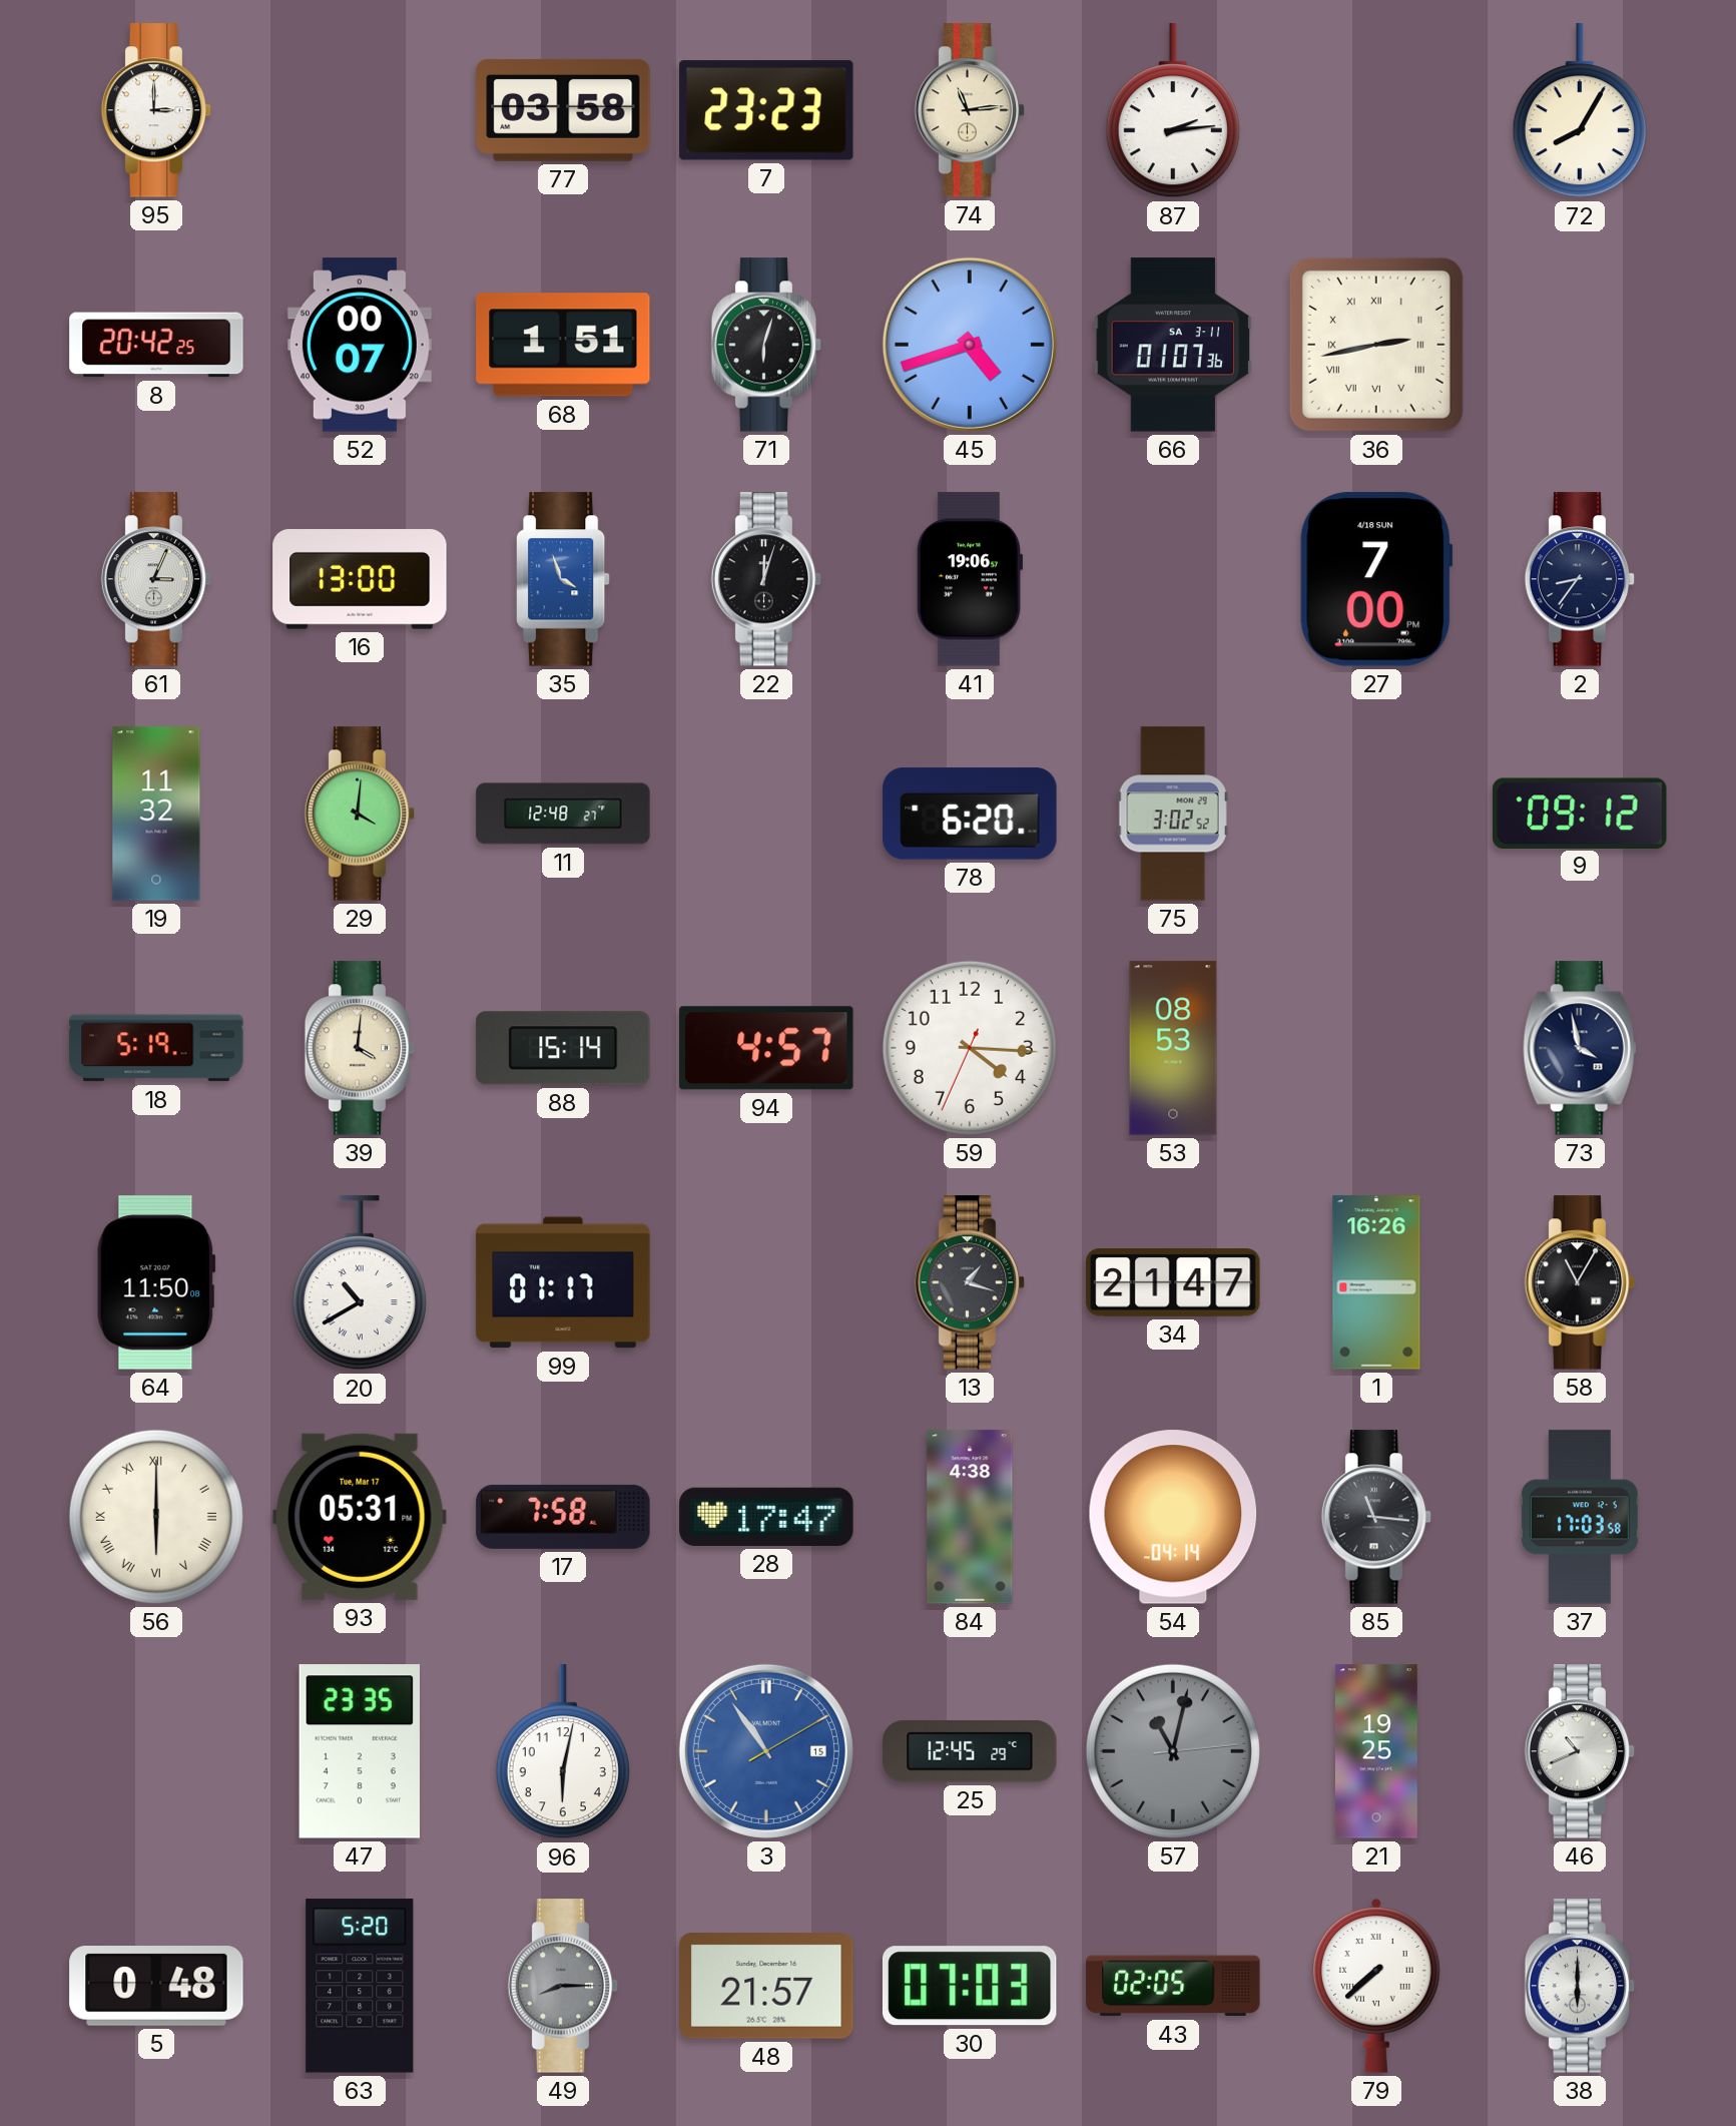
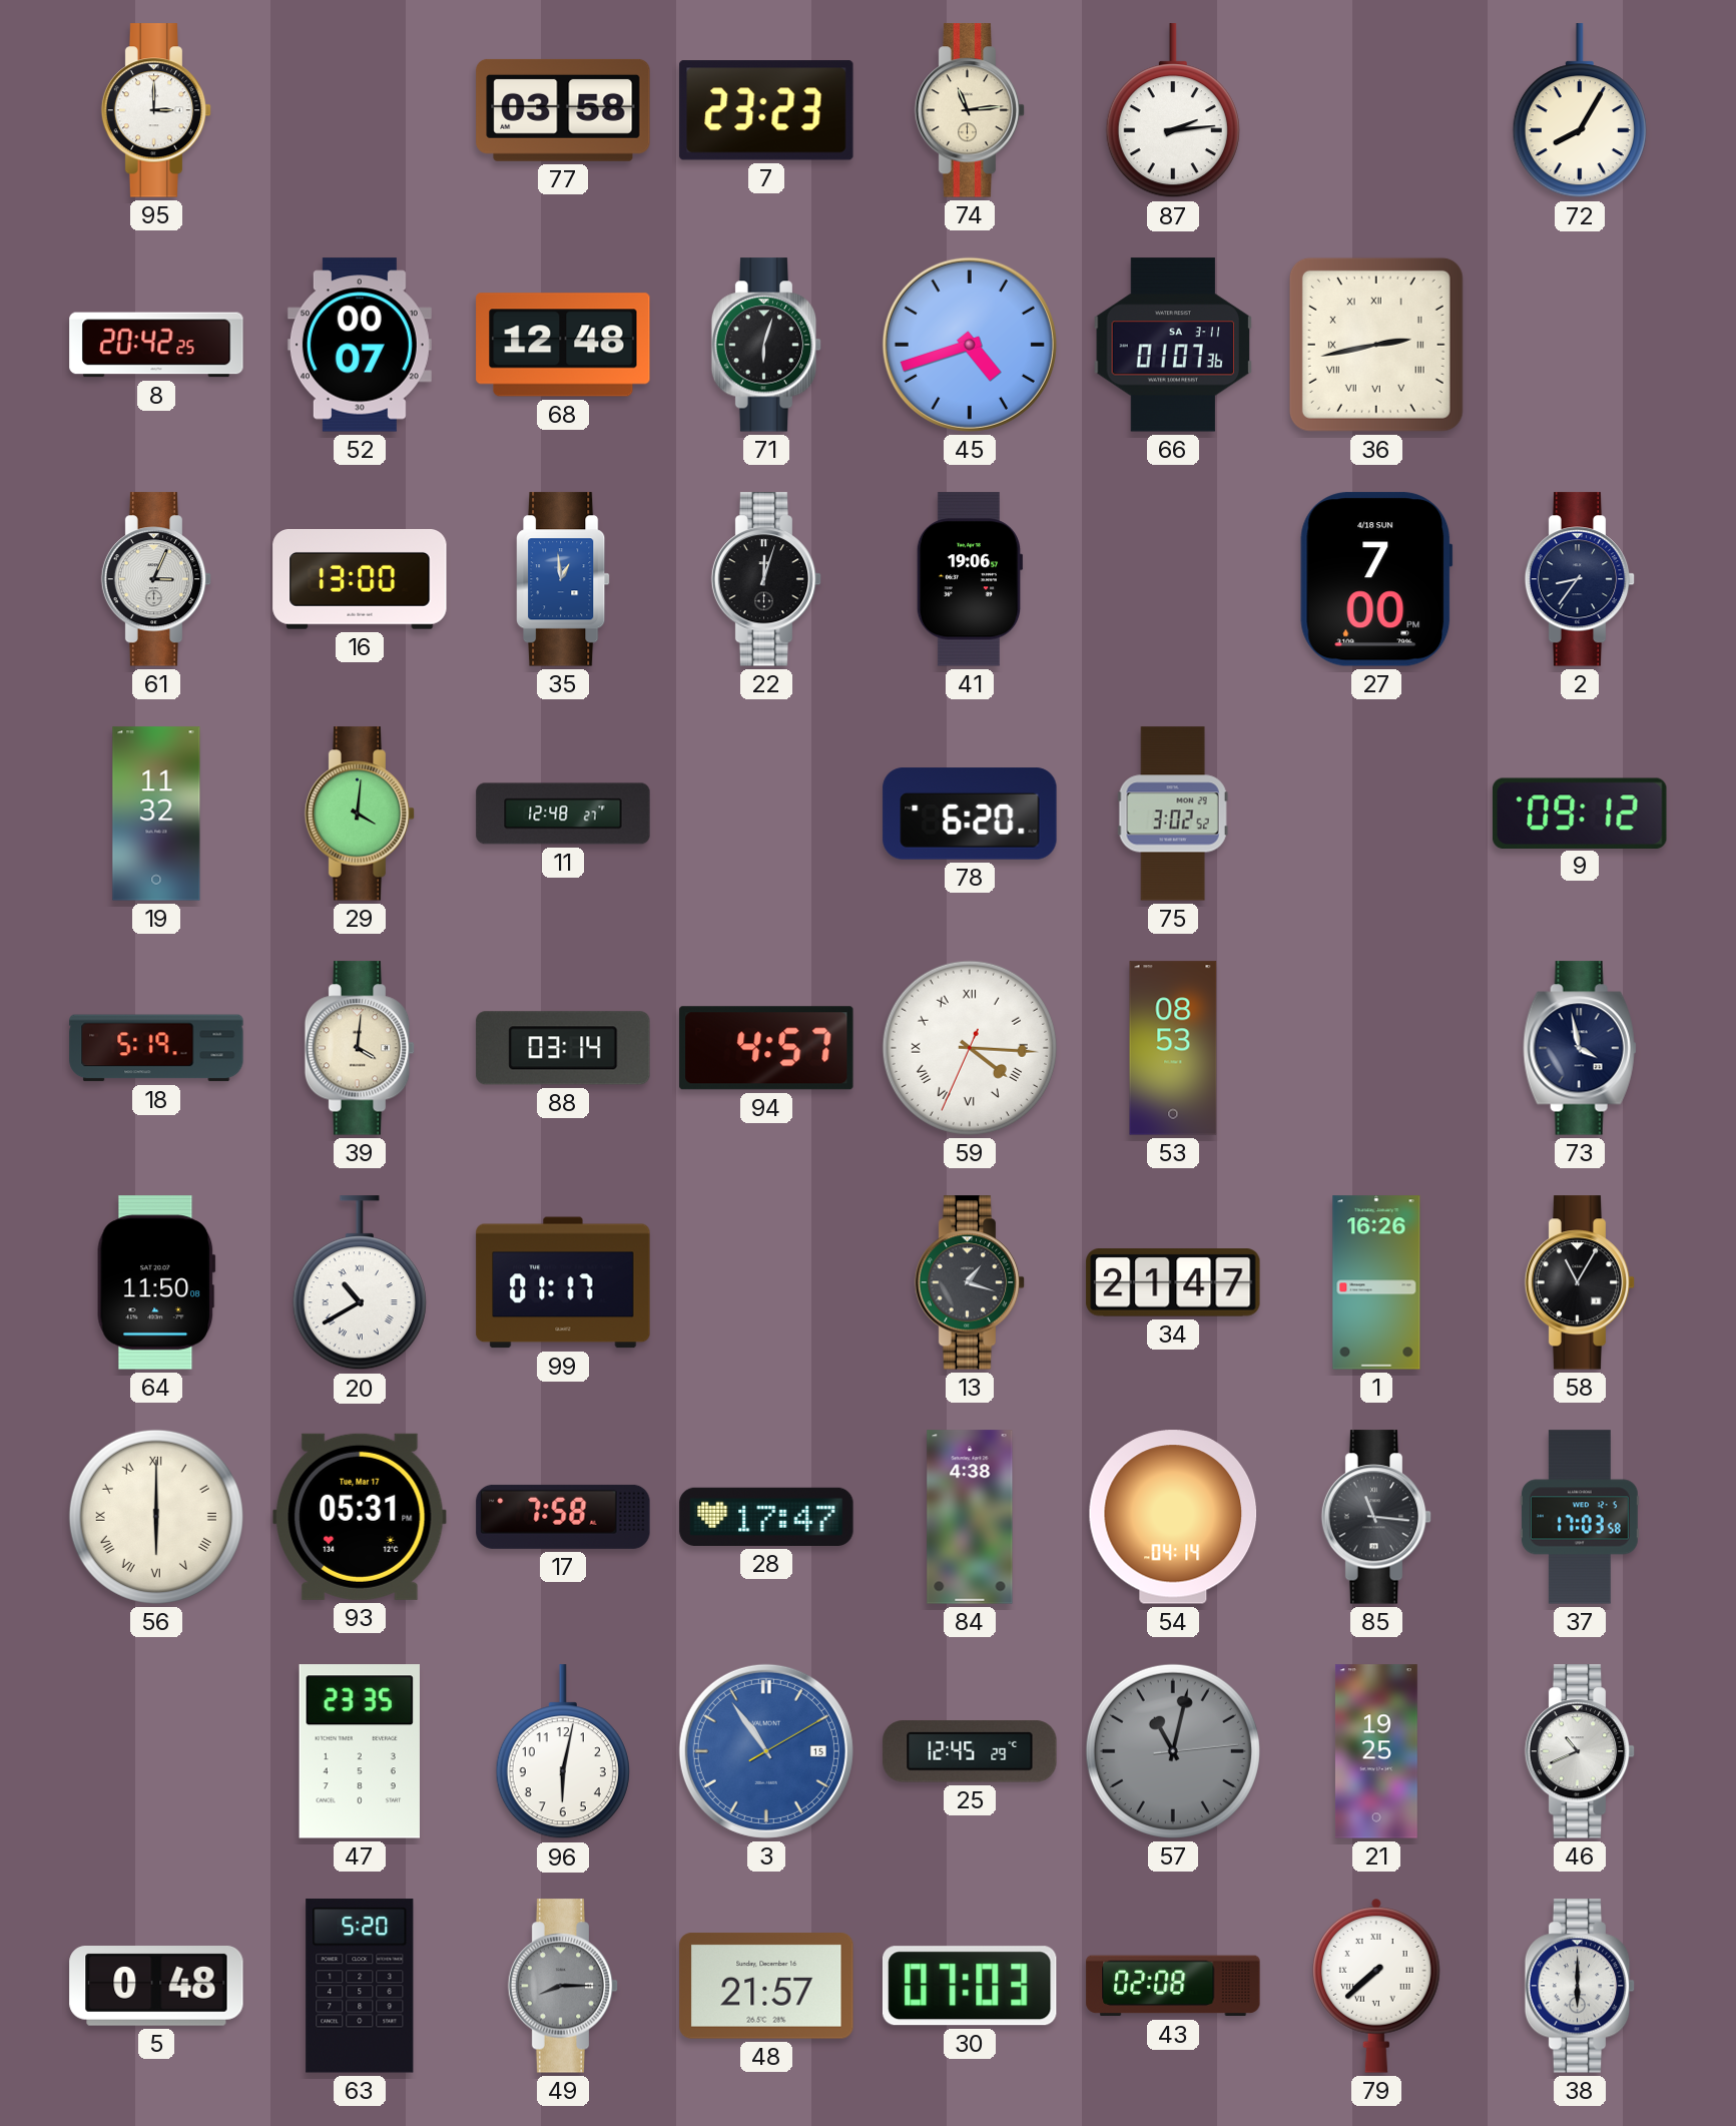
68: 1:51 -> 12:48 (563, 345)
35: 3:57 -> 12:59 (564, 579)
88: 15:14 -> 03:14 (563, 1048)
59 numerals: Arabic -> Roman (970, 1048)
43: 02:05 -> 02:08 (1173, 1986)
